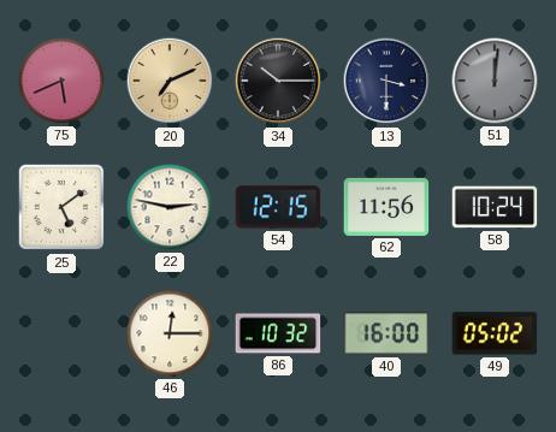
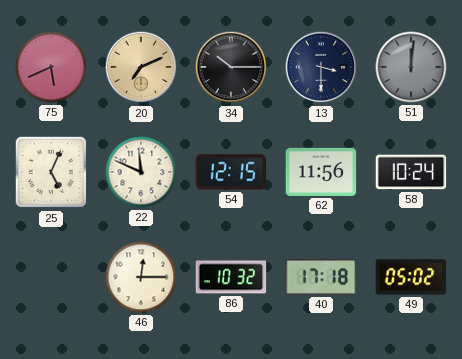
25: 5:09 -> 5:04 (51, 172)
22: 2:47 -> 11:49 (141, 172)
40: 16:00 -> 17:18 (321, 277)
